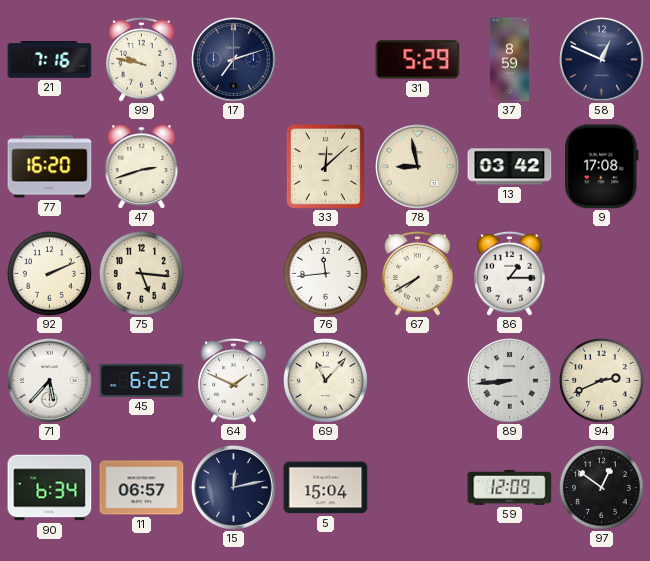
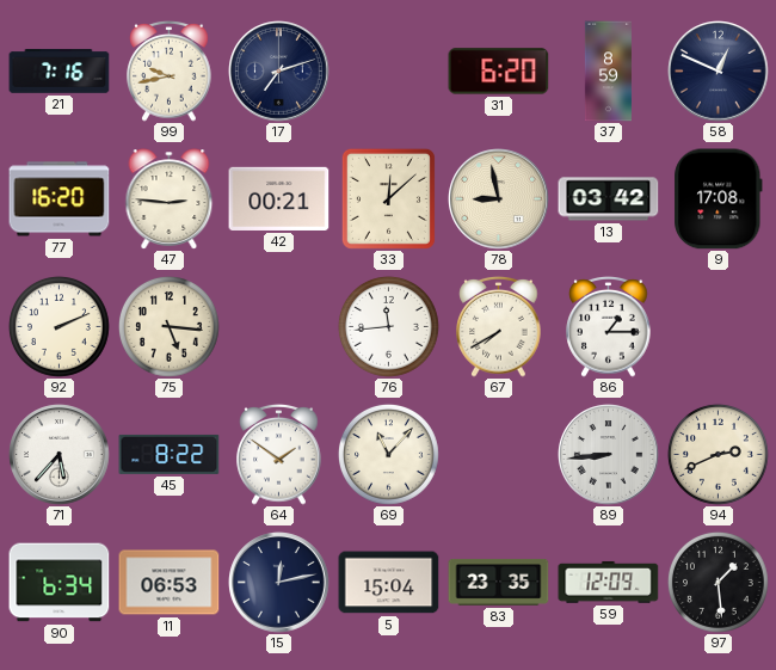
99: 9:47 -> 9:43 (170, 72)
31: 5:29 -> 6:20 (499, 72)
47: 2:42 -> 2:46 (170, 199)
42: none -> 00:21 (279, 198)
45: 6:22 -> 8:22 (170, 454)
64: 1:49 -> 1:51 (279, 455)
11: 06:57 -> 06:53 (170, 583)
83: none -> 23:35 (499, 583)
97: 12:51 -> 1:29 (718, 582)
